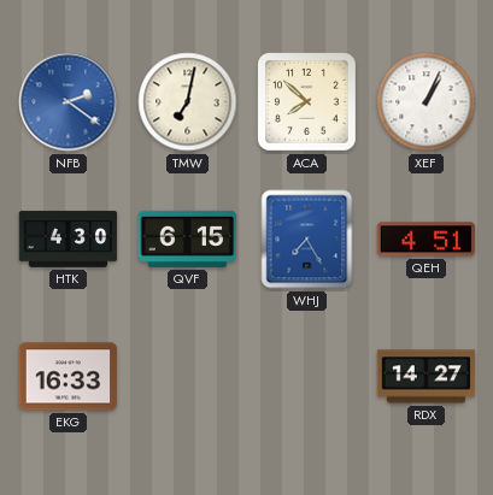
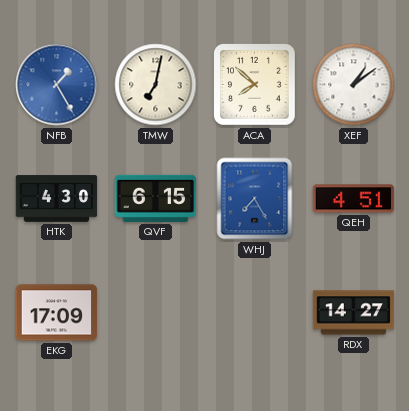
NFB: 2:21 -> 1:25 (57, 85)
XEF: 1:04 -> 1:09 (354, 85)
EKG: 16:33 -> 17:09 (57, 313)
